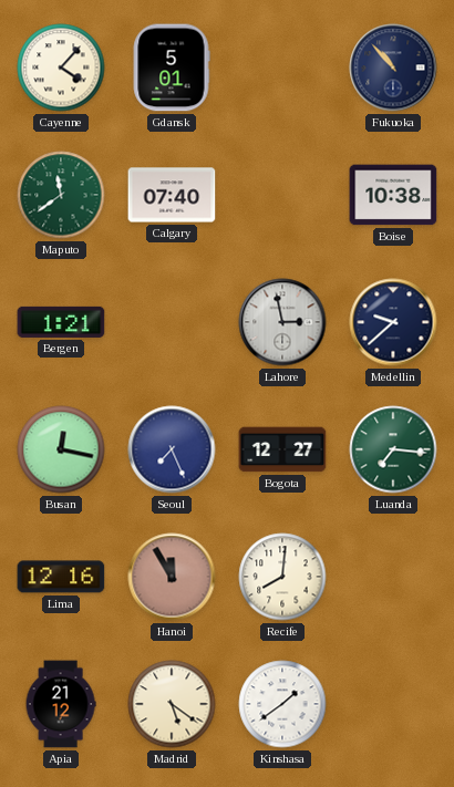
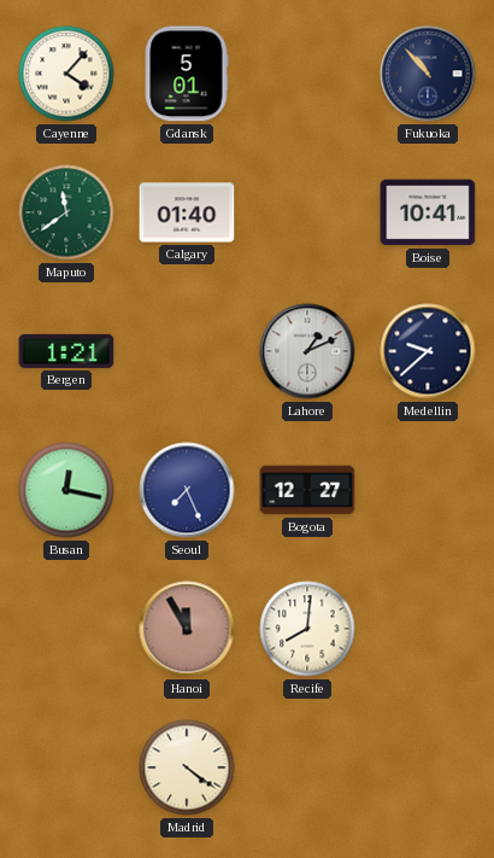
Calgary: 07:40 -> 01:40 (187, 212)
Boise: 10:38 -> 10:41 (428, 212)
Lahore: 2:58 -> 1:11 (307, 351)
Luanda: 7:16 -> none (393, 449)
Lima: 12:16 -> none (61, 577)
Apia: 21:12 -> none (61, 704)
Madrid: 5:21 -> 4:21 (187, 767)
Kinshasa: 1:39 -> none (282, 704)
